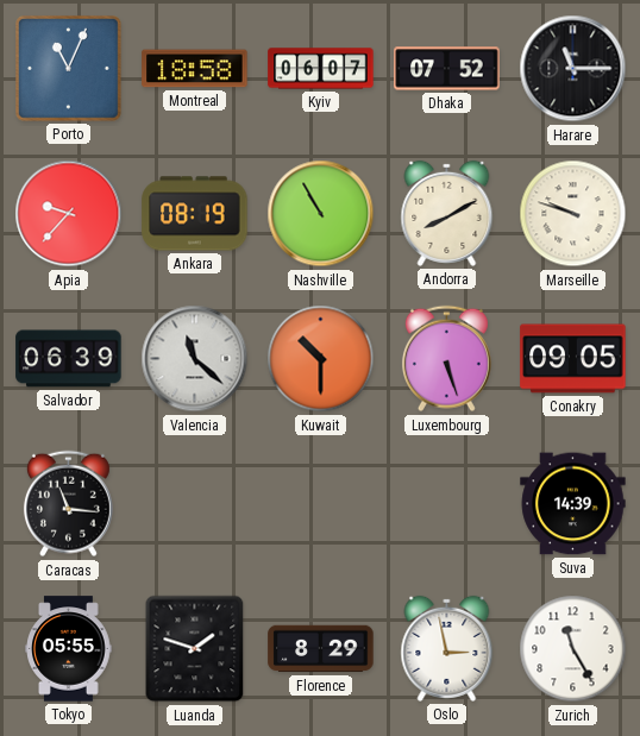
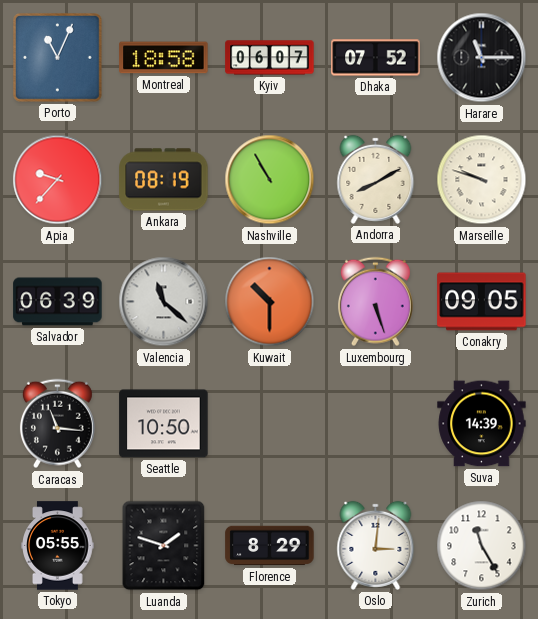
Seattle: none -> 10:50 (164, 424)
Oslo: 2:58 -> 3:01 (376, 545)
